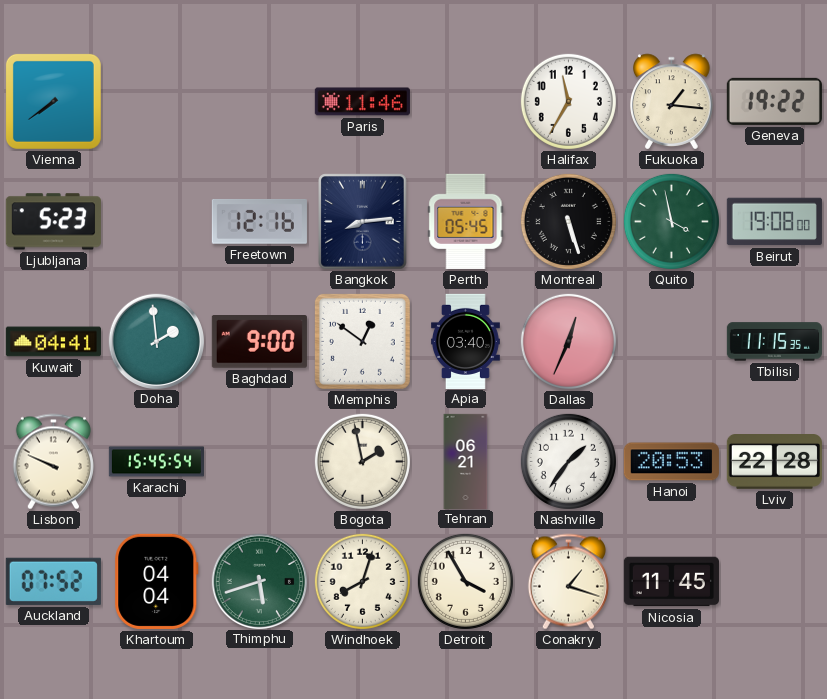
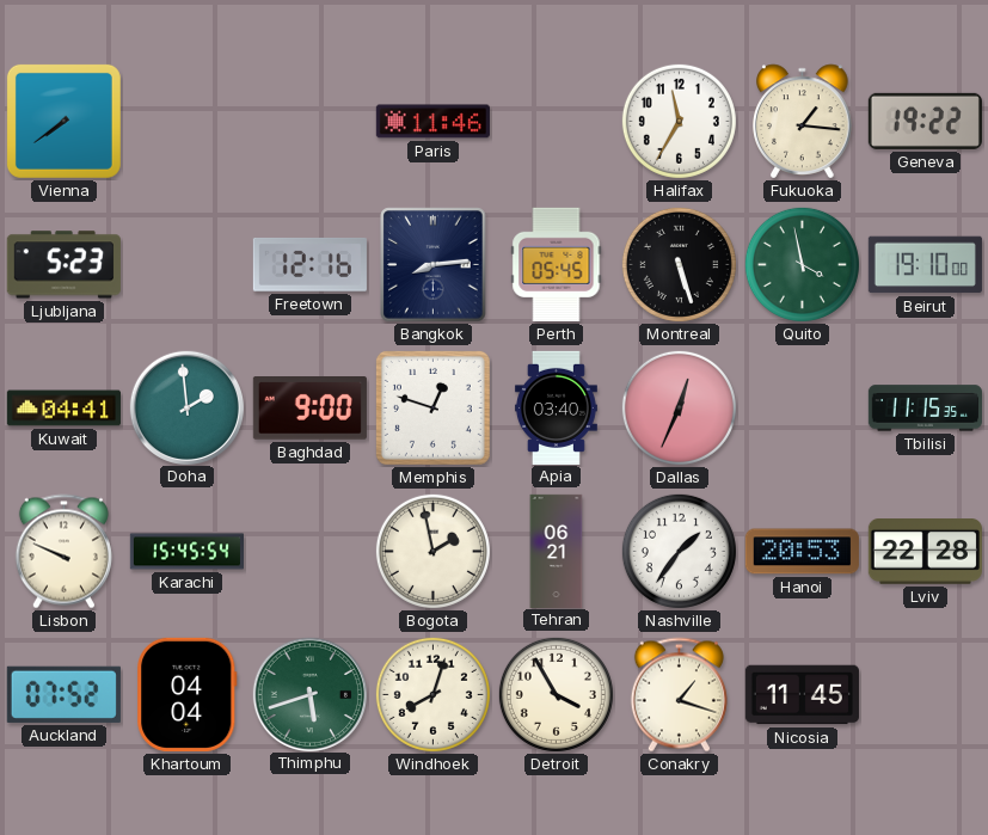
Beirut: 19:08 -> 19:10 (925, 265)
Memphis: 12:51 -> 12:48 (432, 407)
